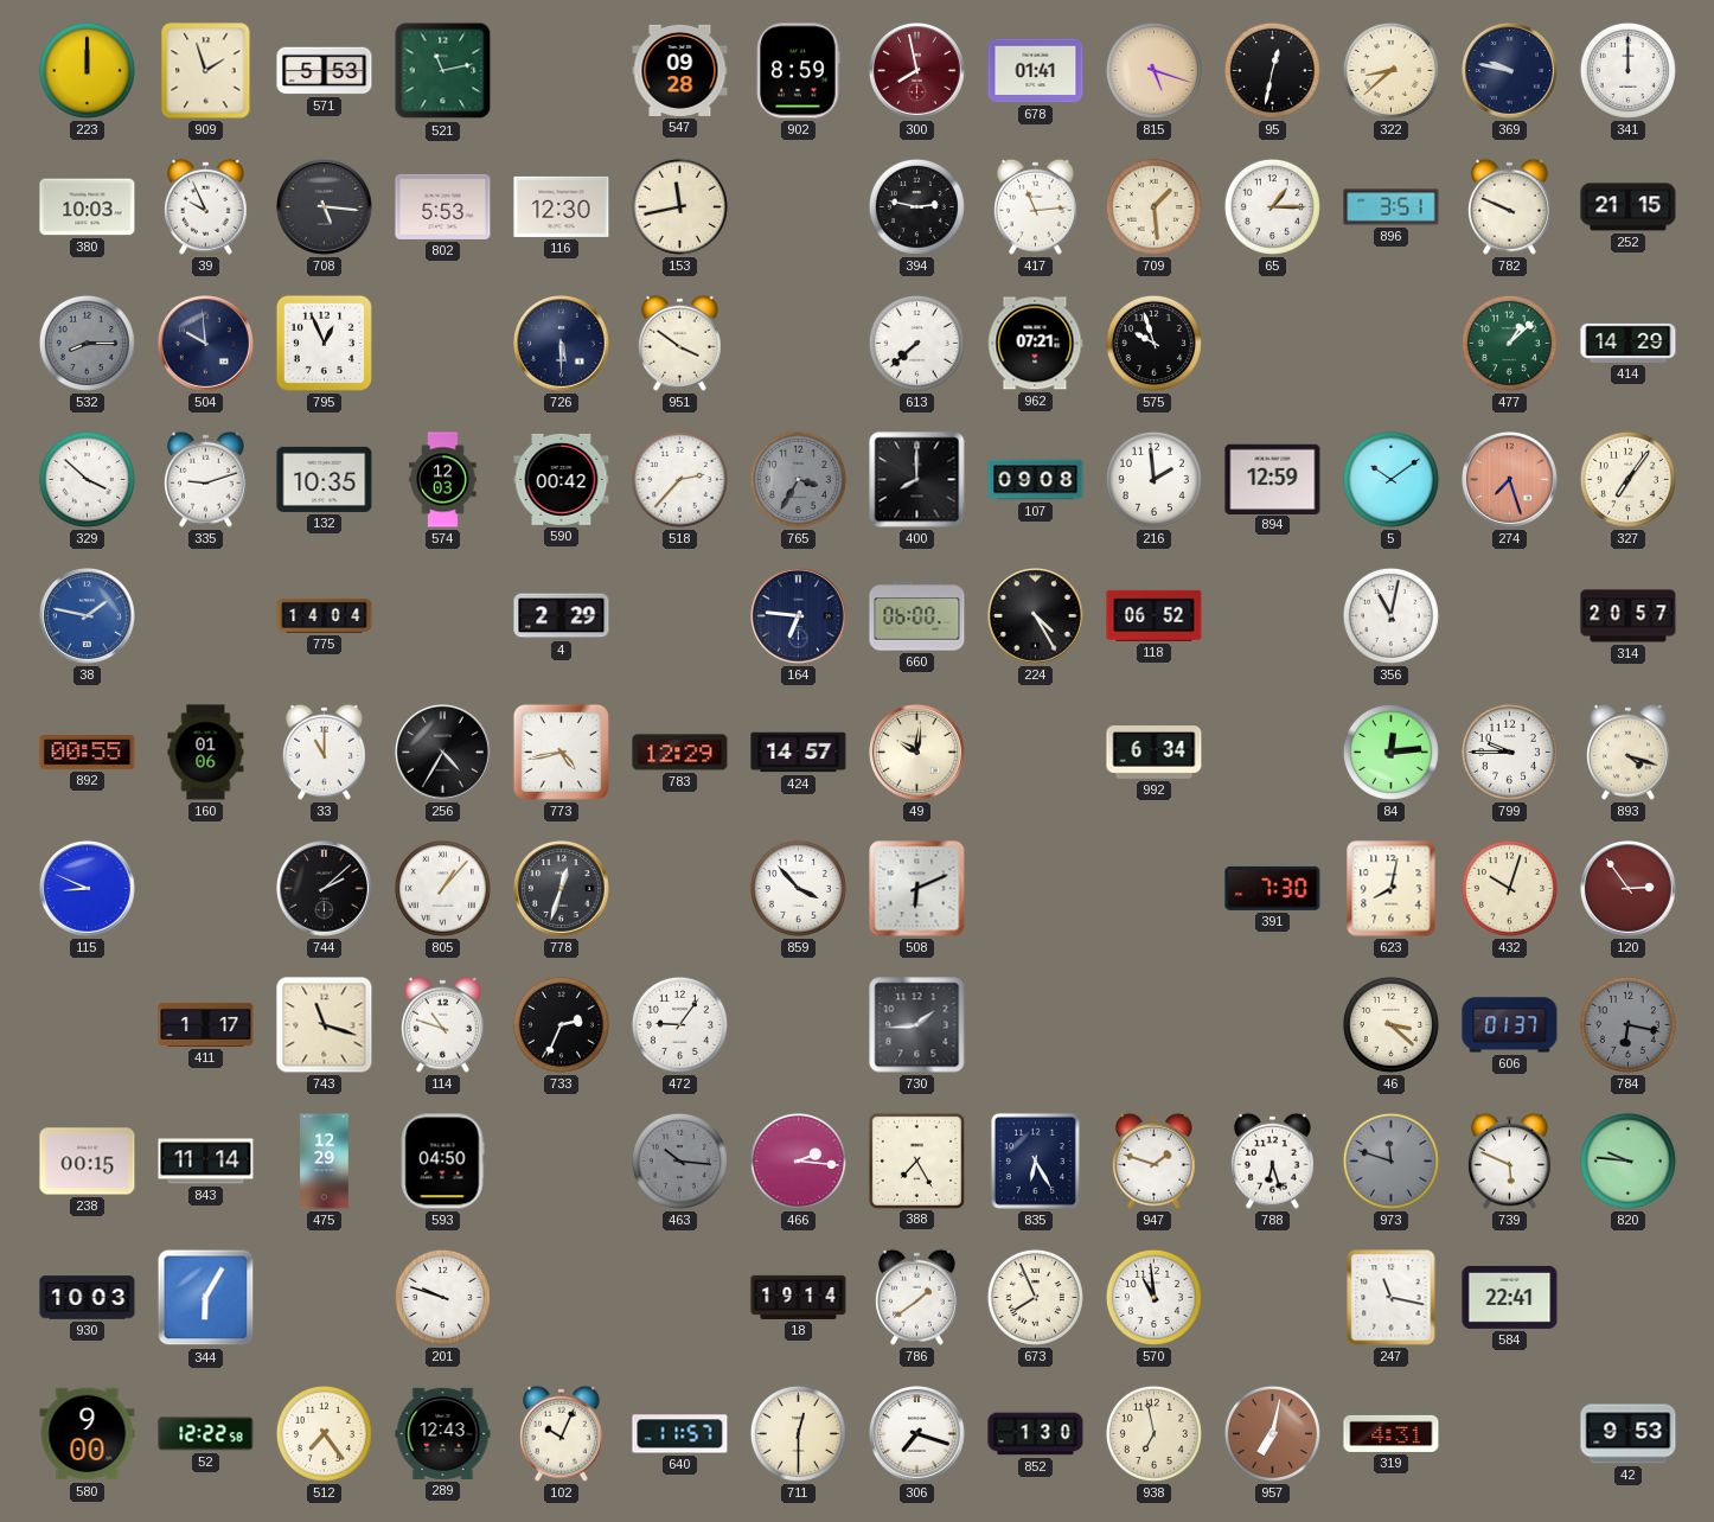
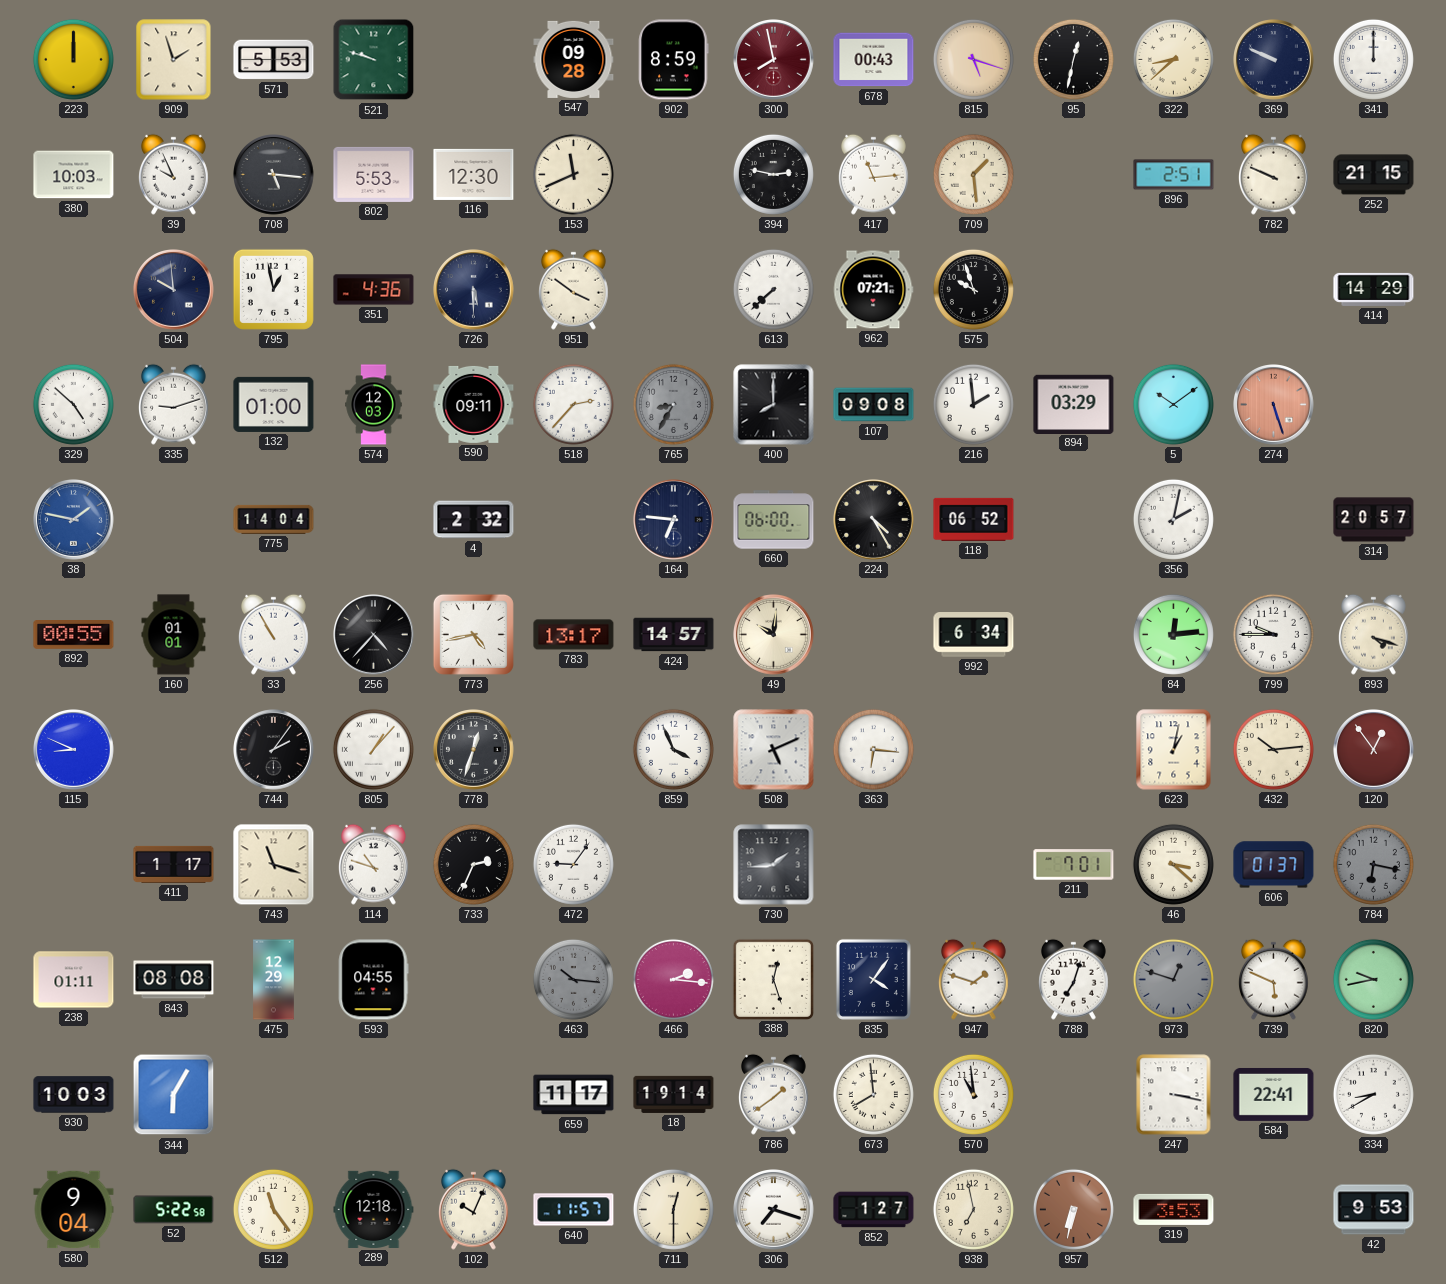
521: 11:13 -> 9:48 (374, 60)
678: 01:41 -> 00:43 (874, 60)
369: 9:47 -> 9:49 (1274, 60)
153: 11:43 -> 11:41 (573, 174)
65: 1:15 -> none (1272, 206)
896: 3:51 -> 2:51 (1174, 175)
532: 8:15 -> none (87, 343)
795: 12:56 -> 12:58 (273, 289)
351: none -> 4:36 (374, 290)
477: 1:08 -> none (1509, 343)
329: 3:52 -> 4:52 (73, 404)
132: 10:35 -> 01:00 (274, 404)
590: 00:42 -> 09:11 (474, 404)
765: 3:35 -> 8:35 (673, 404)
894: 12:59 -> 03:29 (1074, 404)
274: 7:27 -> 5:27 (1274, 405)
327: 7:06 -> none (1627, 479)
4: 2:29 -> 2:32 (474, 520)
356: 11:02 -> 2:02 (1173, 519)
160: 01:06 -> 01:01 (174, 635)
33: 11:00 -> 10:55 (273, 634)
256: 4:35 -> 4:37 (374, 635)
783: 12:29 -> 13:17 (574, 635)
744: 2:08 -> 2:06 (274, 750)
859: 3:53 -> 3:56 (673, 749)
508: 6:11 -> 5:11 (774, 750)
363: none -> 6:16 (873, 749)
391: 7:30 -> none (1273, 888)
623: 8:02 -> 1:02 (1174, 750)
432: 10:03 -> 10:14 (1273, 749)
120: 2:54 -> 12:54 (1374, 750)
211: none -> 7:01 (1074, 865)
238: 00:15 -> 01:11 (74, 980)
843: 11:14 -> 08:08 (174, 980)
593: 04:50 -> 04:55 (373, 980)
388: 7:25 -> 12:27 (773, 979)
835: 6:25 -> 4:06 (873, 979)
788: 6:27 -> 7:03 (1073, 979)
973: 11:48 -> 12:48 (1173, 979)
820: 9:46 -> 9:43 (1373, 979)
201: 9:48 -> none (442, 1297)
659: none -> 11:17 (574, 1095)
673: 7:56 -> 7:59 (873, 1094)
247: 11:17 -> 3:17 (1174, 1095)
334: none -> 8:40 (1373, 1094)
580: 9:00 -> 9:04 (74, 1210)
52: 12:22 -> 5:22 (174, 1210)
512: 7:24 -> 11:24 (273, 1209)
289: 12:43 -> 12:18 (374, 1209)
852: 1:30 -> 1:27 (874, 1210)
957: 7:02 -> 6:32 (1073, 1209)
319: 4:31 -> 3:53 (1174, 1209)
